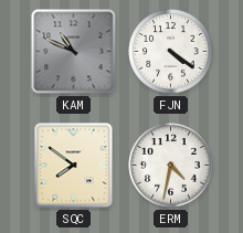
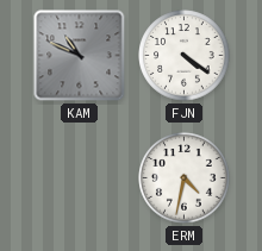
SQC: 7:51 -> none (74, 166)
